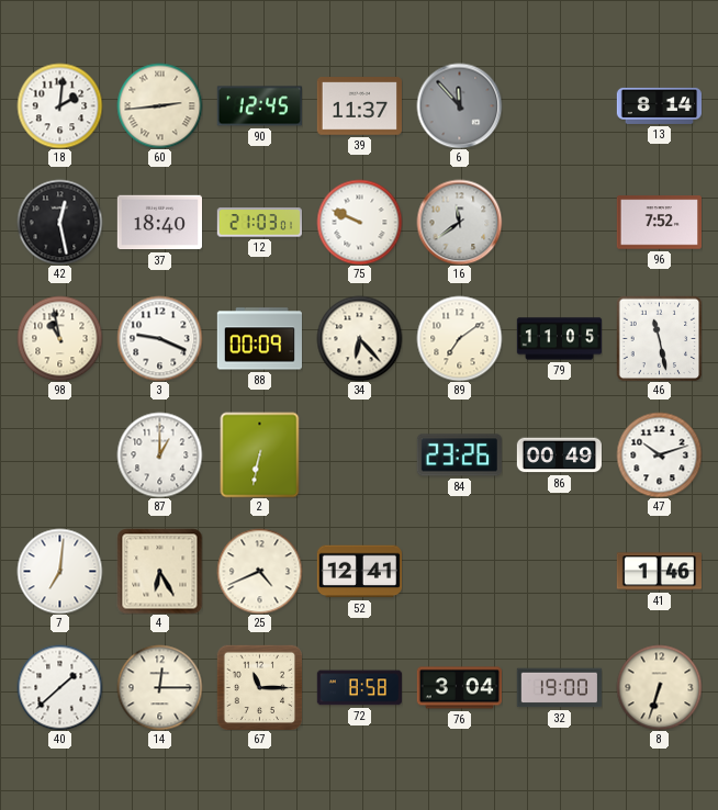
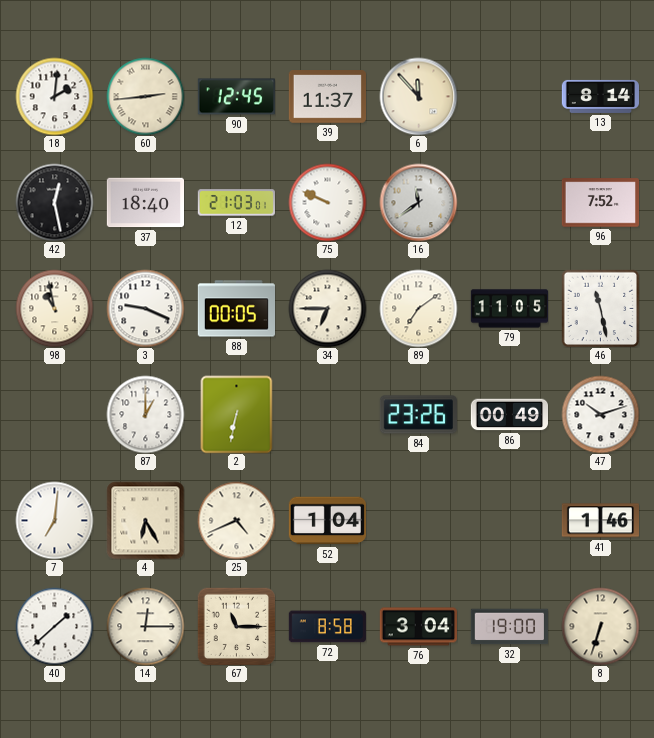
6 dial: grey -> cream (418, 96)
88: 00:09 -> 00:05 (236, 309)
34: 6:23 -> 6:45 (327, 308)
52: 12:41 -> 1:04 (327, 521)
